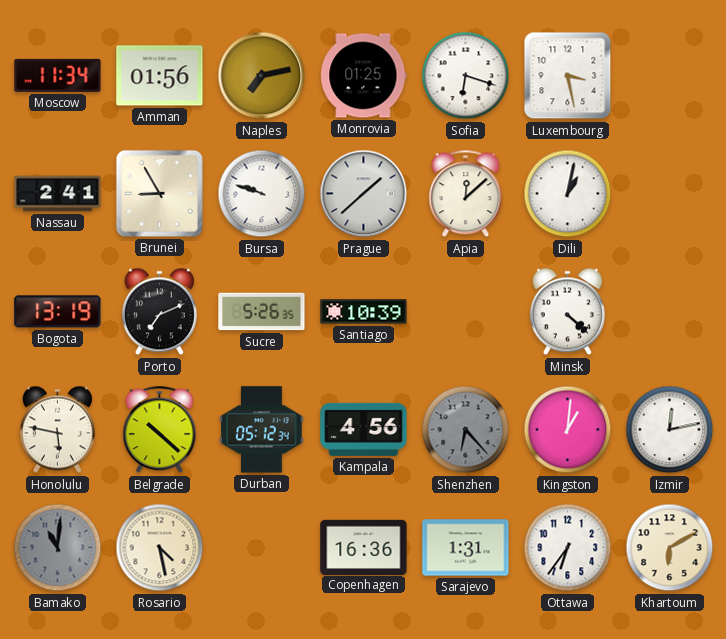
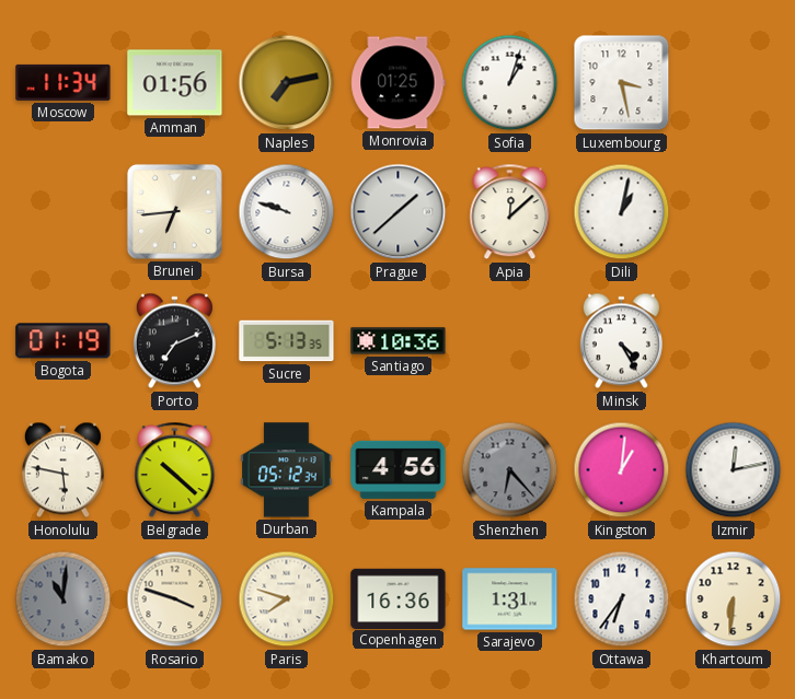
Sofia: 6:18 -> 1:03 (510, 83)
Nassau: 2:41 -> none (58, 194)
Brunei: 8:55 -> 6:44 (174, 211)
Bogota: 13:19 -> 01:19 (64, 341)
Sucre: 5:26 -> 5:13 (287, 341)
Santiago: 10:39 -> 10:36 (399, 341)
Minsk: 4:22 -> 4:25 (621, 341)
Rosario: 4:28 -> 3:48 (175, 599)
Paris: none -> 7:48 (287, 599)
Khartoum: 6:10 -> 6:31 (734, 599)
